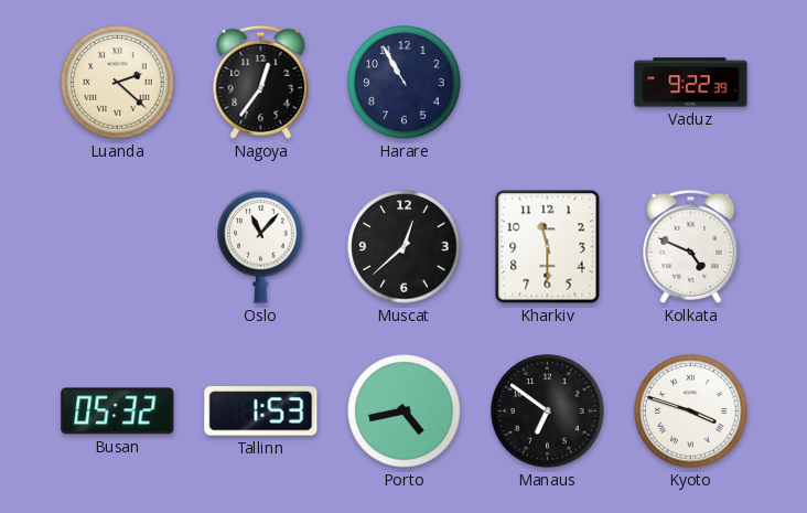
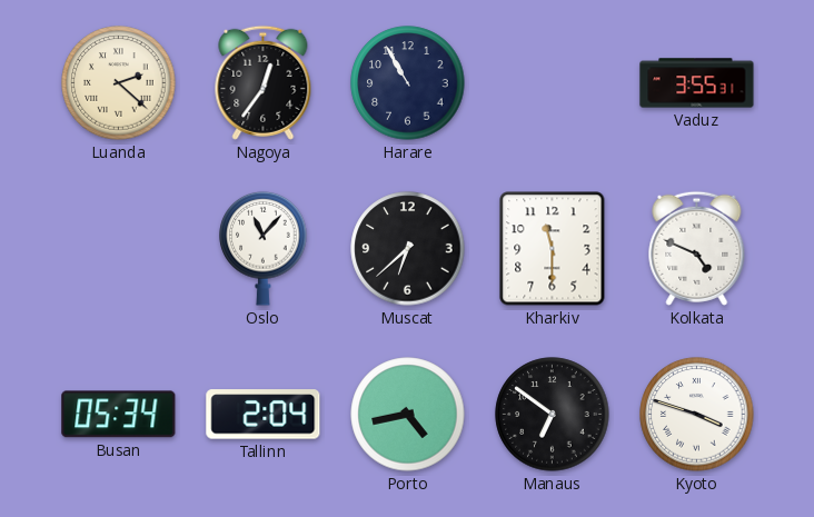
Vaduz: 9:22 -> 3:55 (697, 83)
Muscat: 12:38 -> 6:38 (408, 249)
Busan: 05:32 -> 05:34 (119, 415)
Tallinn: 1:53 -> 2:04 (264, 415)
